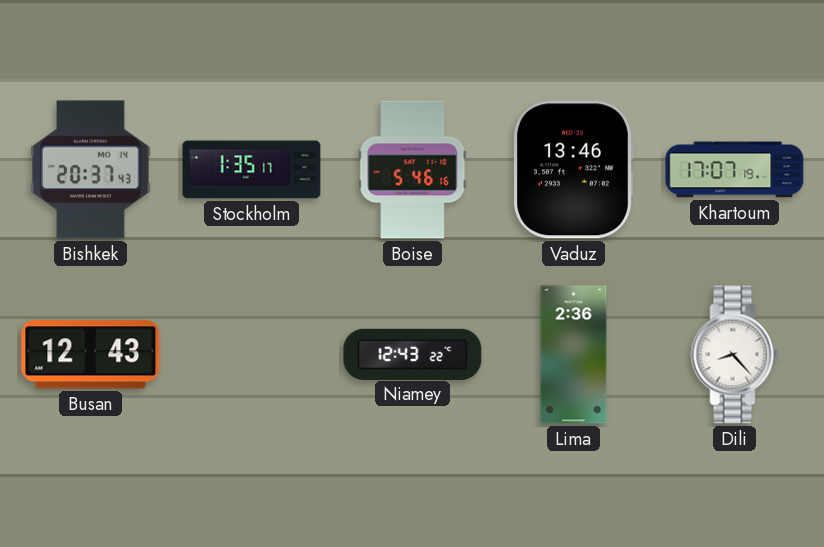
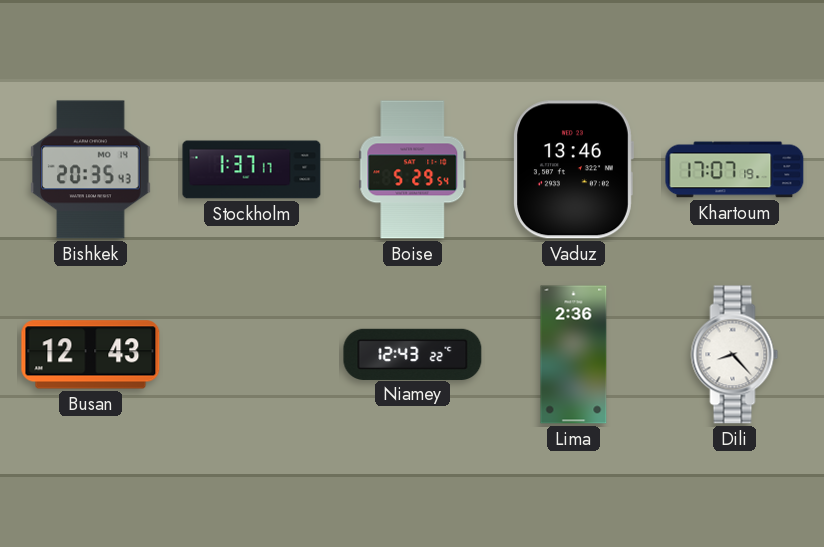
Bishkek: 20:37 -> 20:35 (91, 170)
Stockholm: 1:35 -> 1:37 (252, 170)
Boise: 5:46 -> 5:29 (413, 170)
